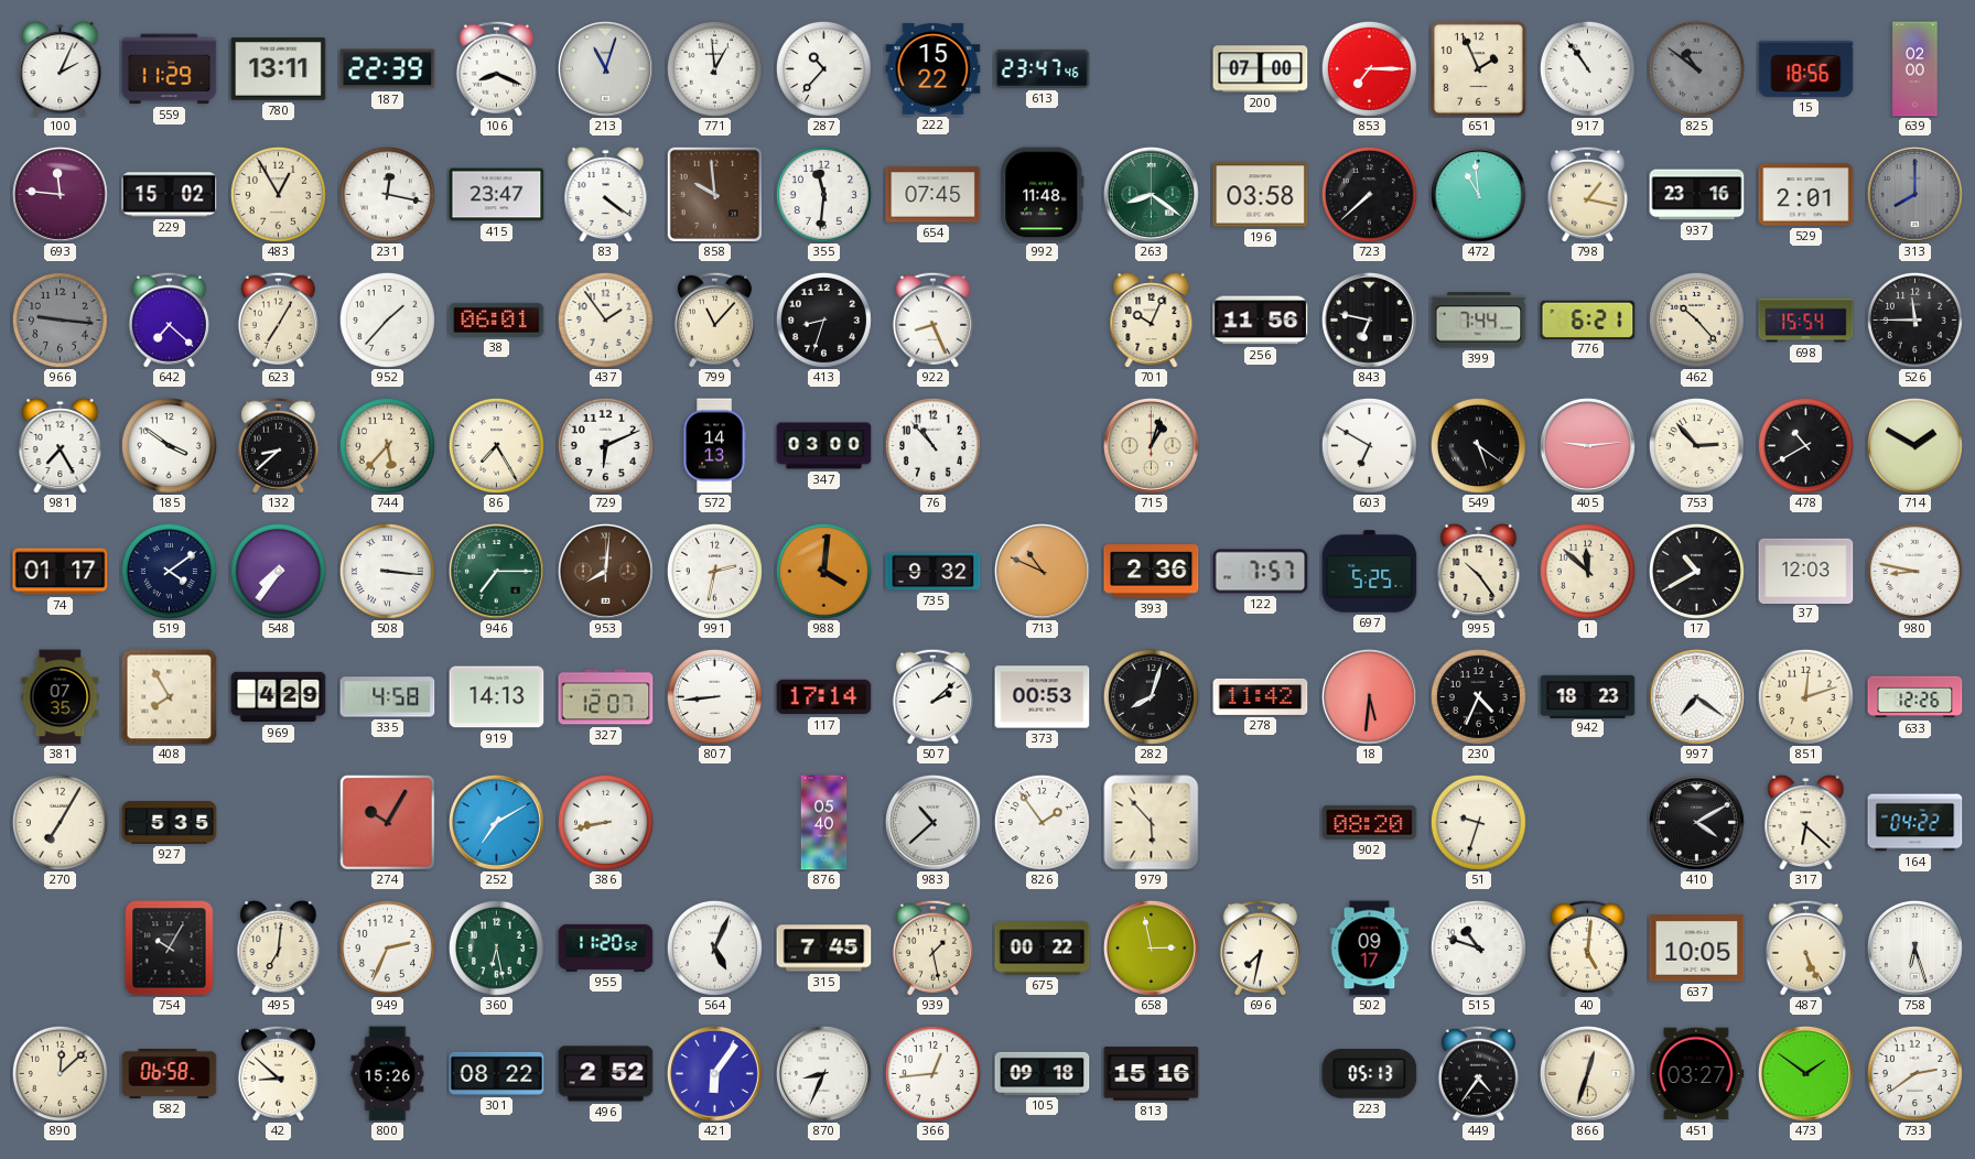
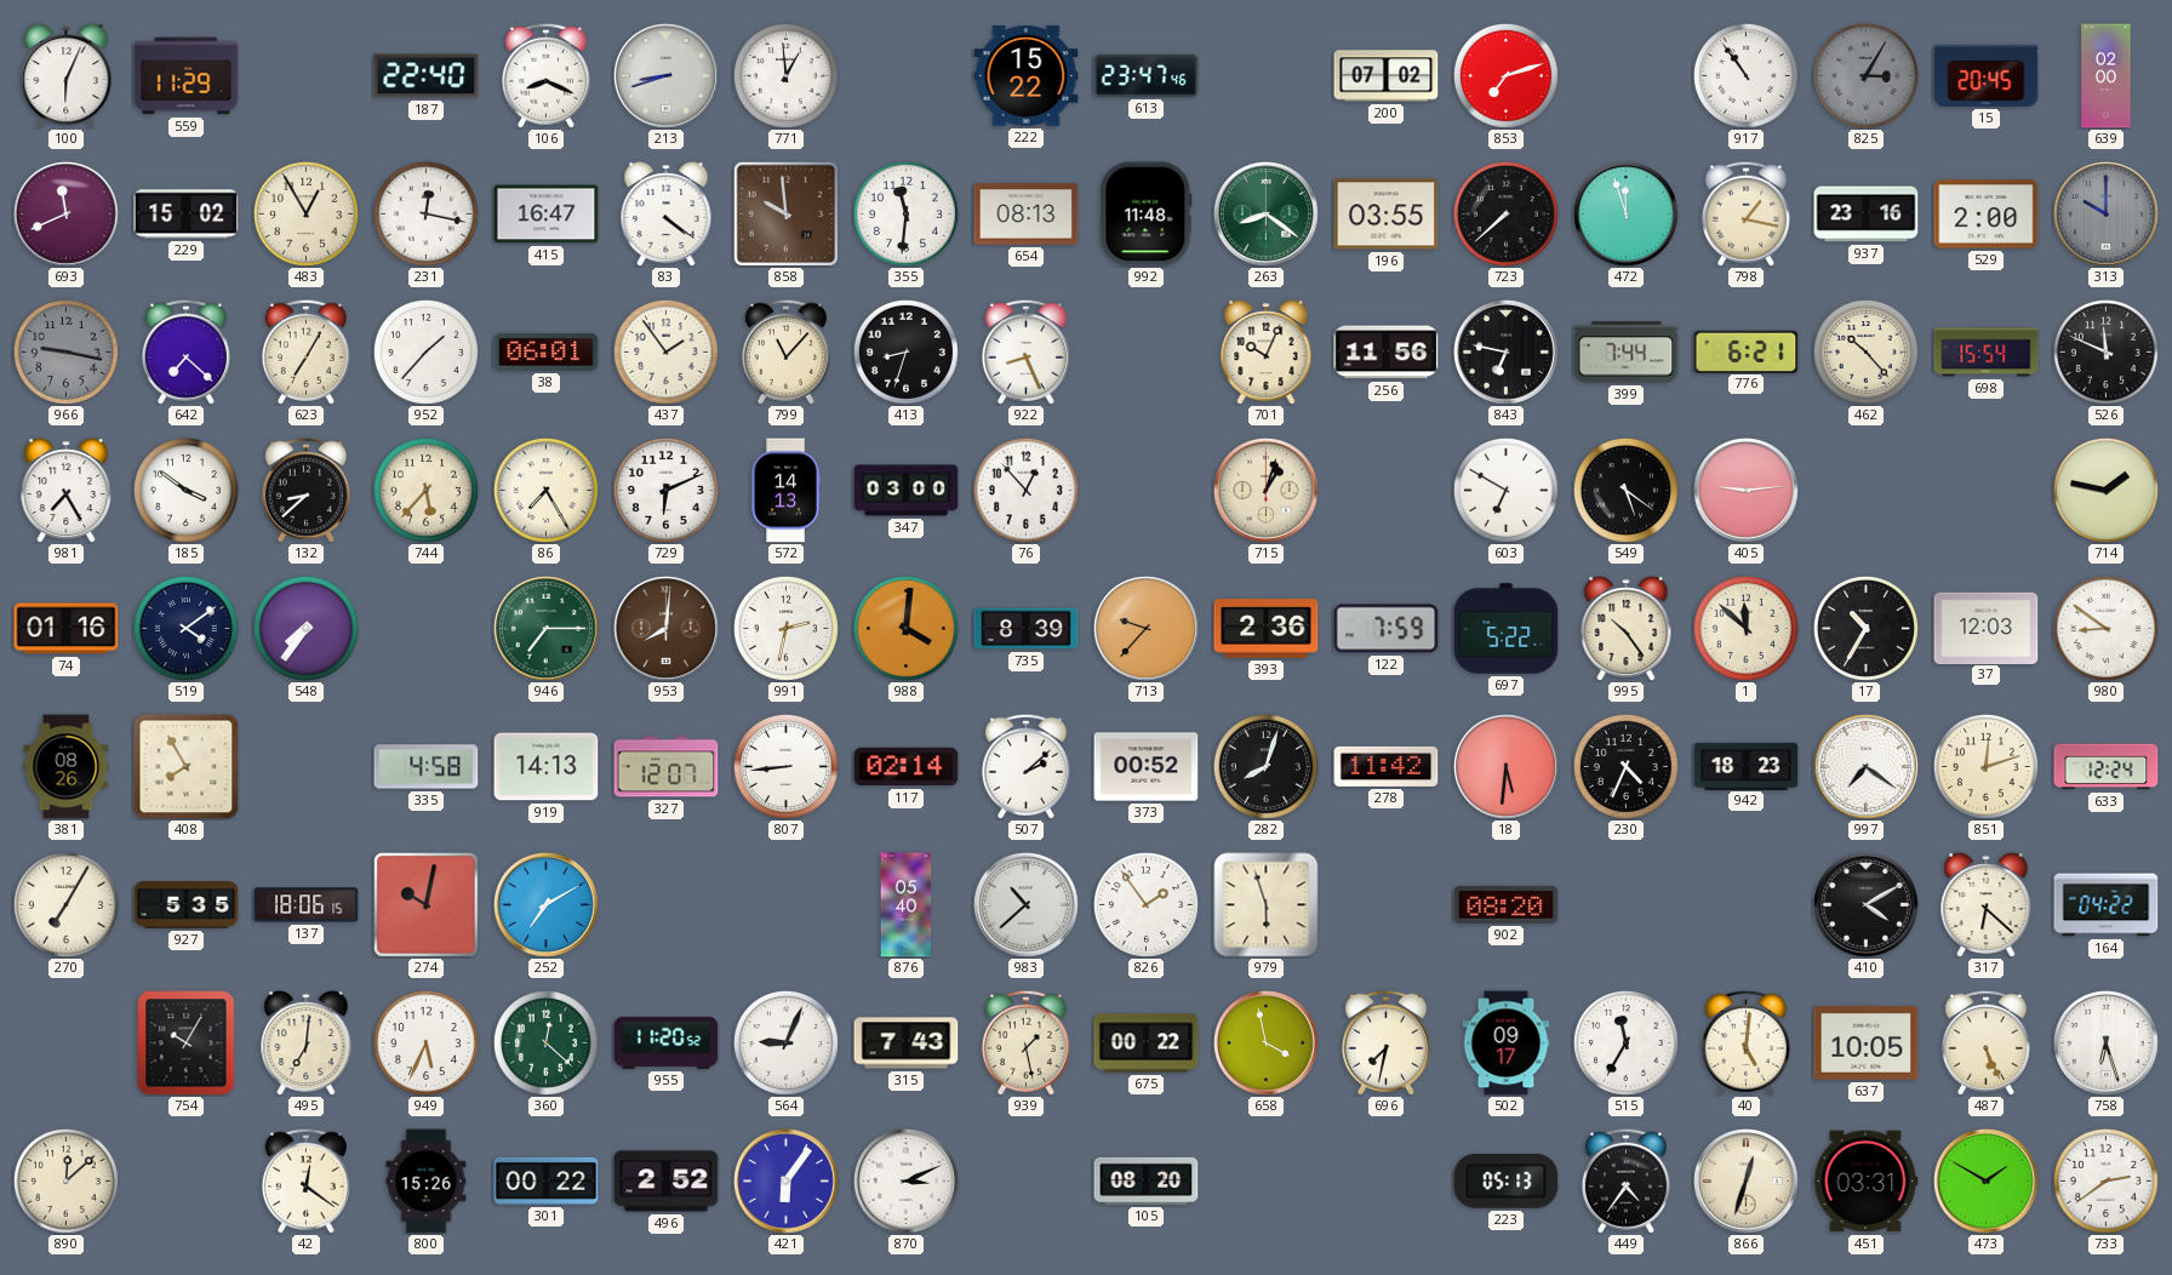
100: 2:04 -> 6:04 (67, 75)
780: 13:11 -> none (279, 69)
187: 22:39 -> 22:40 (427, 76)
213: 11:03 -> 8:42 (665, 75)
287: 10:37 -> none (823, 68)
200: 07:00 -> 07:02 (1387, 76)
853: 7:15 -> 7:12 (1505, 75)
651: 1:56 -> none (1478, 68)
825: 10:51 -> 3:05 (1865, 75)
15: 18:56 -> 20:45 (1987, 75)
693: 11:46 -> 11:41 (65, 213)
415: 23:47 -> 16:47 (547, 215)
654: 07:45 -> 08:13 (1027, 215)
196: 03:58 -> 03:55 (1387, 215)
472: 10:59 -> 11:57 (1625, 213)
529: 2:01 -> 2:00 (1987, 215)
313: 8:00 -> 10:00 (2105, 213)
966: 9:16 -> 9:17 (65, 351)
526: 11:45 -> 11:49 (2105, 351)
76: 10:53 -> 12:53 (1025, 490)
753: 2:53 -> none (1696, 445)
478: 10:40 -> none (1805, 445)
714: 1:50 -> 1:47 (2105, 490)
74: 01:17 -> 01:16 (67, 629)
508: 3:16 -> none (387, 571)
735: 9:32 -> 8:39 (1027, 629)
713: 10:49 -> 9:37 (1145, 628)
122: 7:57 -> 7:59 (1387, 629)
697: 5:25 -> 5:22 (1507, 629)
17: 10:40 -> 10:35 (1865, 628)
980: 8:47 -> 8:51 (2105, 628)
381: 07:35 -> 08:26 (67, 767)
969: 4:29 -> none (279, 697)
117: 17:14 -> 02:14 (907, 767)
373: 00:53 -> 00:52 (1147, 767)
633: 12:26 -> 12:24 (2107, 767)
137: none -> 18:06 (307, 905)
274: 10:05 -> 10:02 (425, 904)
386: 8:43 -> none (605, 822)
979: 5:53 -> 5:57 (1267, 905)
51: 9:33 -> none (1478, 822)
949: 2:34 -> 5:34 (425, 1042)
360: 6:28 -> 12:22 (545, 1042)
564: 5:04 -> 9:04 (785, 1042)
315: 7:45 -> 7:43 (907, 1044)
658: 2:58 -> 3:58 (1265, 1042)
515: 10:48 -> 11:35 (1625, 1042)
582: 06:58 -> none (170, 1073)
42: 8:52 -> 12:21 (305, 1180)
301: 08:22 -> 00:22 (547, 1180)
870: 8:34 -> 3:11 (905, 1180)
366: 12:44 -> none (932, 1073)
105: 09:18 -> 08:20 (1147, 1180)
813: 15:16 -> none (1152, 1074)
451: 03:27 -> 03:31 (1867, 1182)
473: 1:51 -> 1:50 (1985, 1180)
